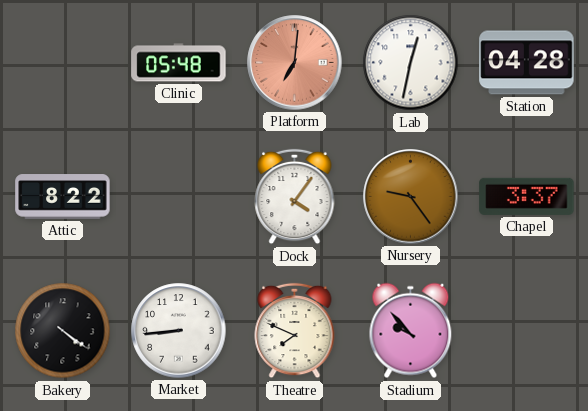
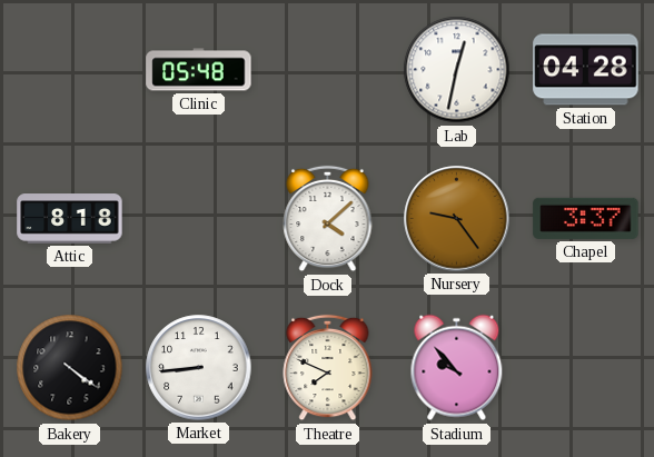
Platform: 7:01 -> none (295, 63)
Attic: 8:22 -> 8:18 (70, 219)
Dock: 4:06 -> 4:08 (328, 219)
